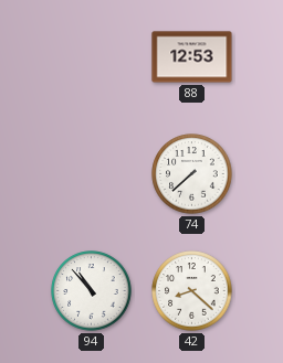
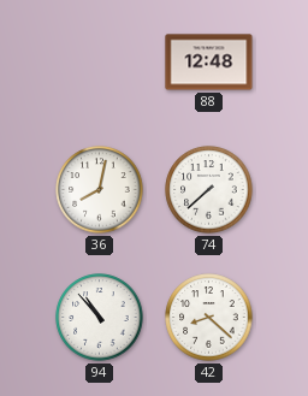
88: 12:53 -> 12:48 (209, 63)
36: none -> 8:02 (100, 190)
